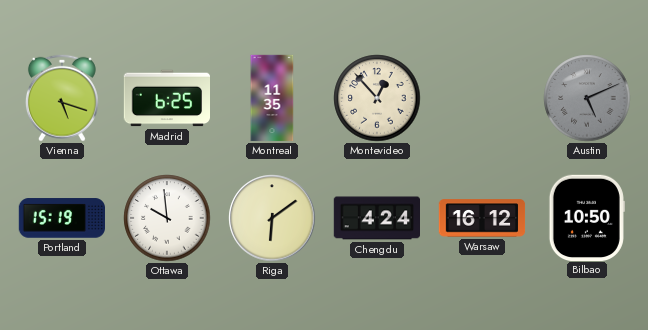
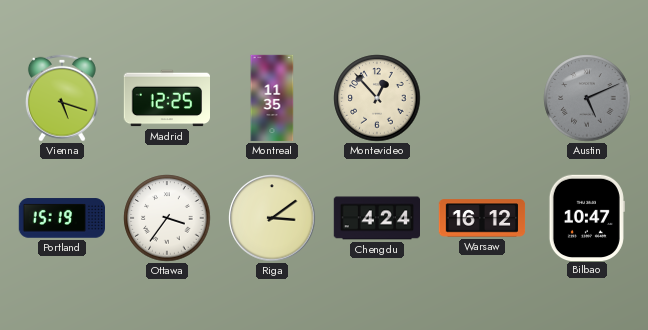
Madrid: 6:25 -> 12:25 (166, 98)
Ottawa: 9:59 -> 3:36 (167, 218)
Riga: 6:09 -> 3:09 (272, 218)
Bilbao: 10:50 -> 10:47 (587, 217)
